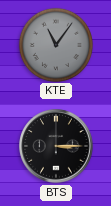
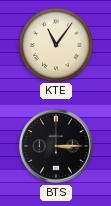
KTE dial: grey -> cream (55, 44)
